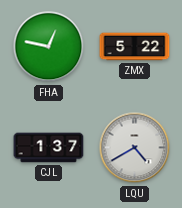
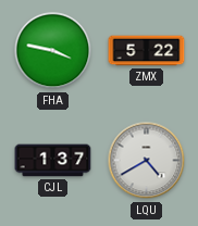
FHA: 12:47 -> 3:47 (53, 51)
